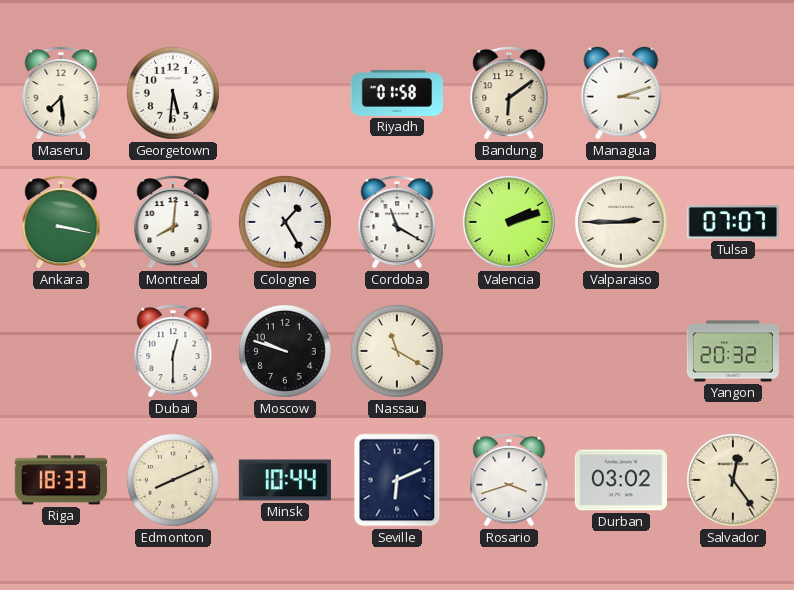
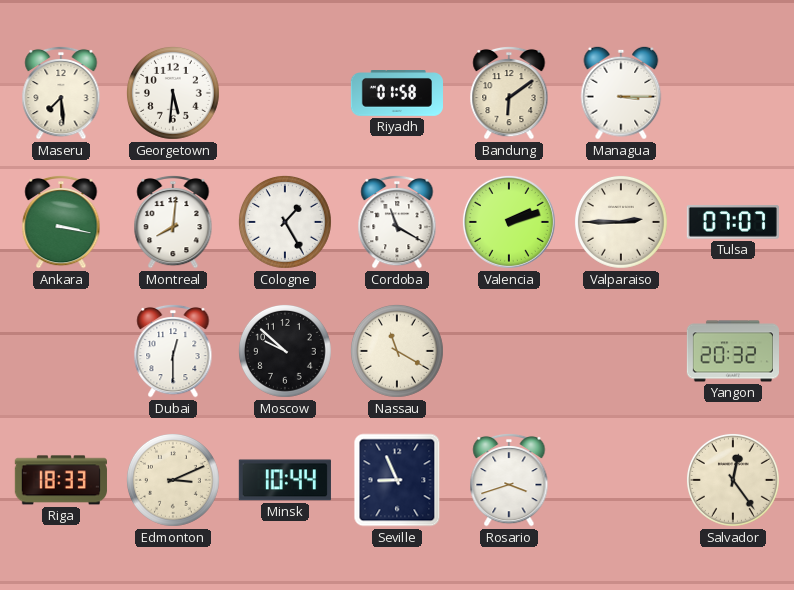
Managua: 3:12 -> 3:15 (621, 93)
Moscow: 9:48 -> 9:52 (285, 351)
Edmonton: 8:11 -> 3:11 (173, 480)
Seville: 6:11 -> 8:56 (397, 480)
Durban: 03:02 -> none (621, 480)
